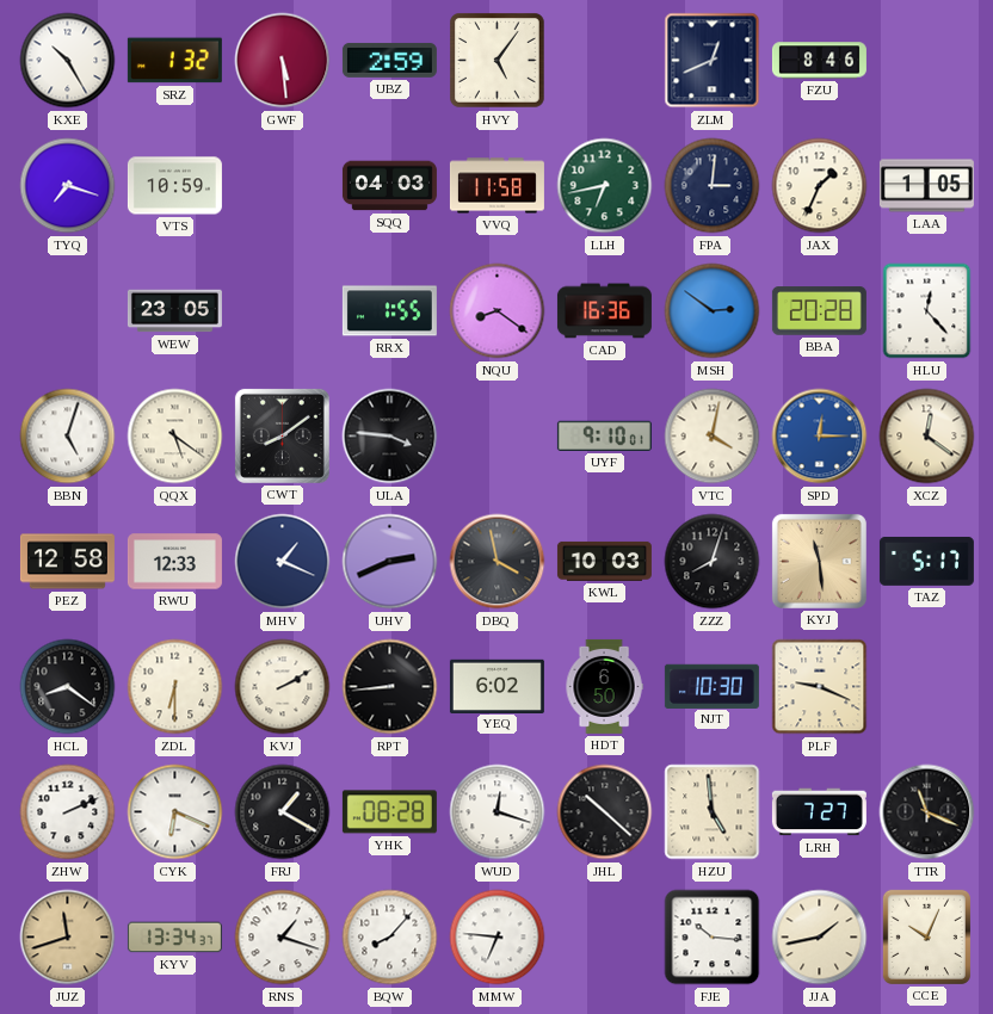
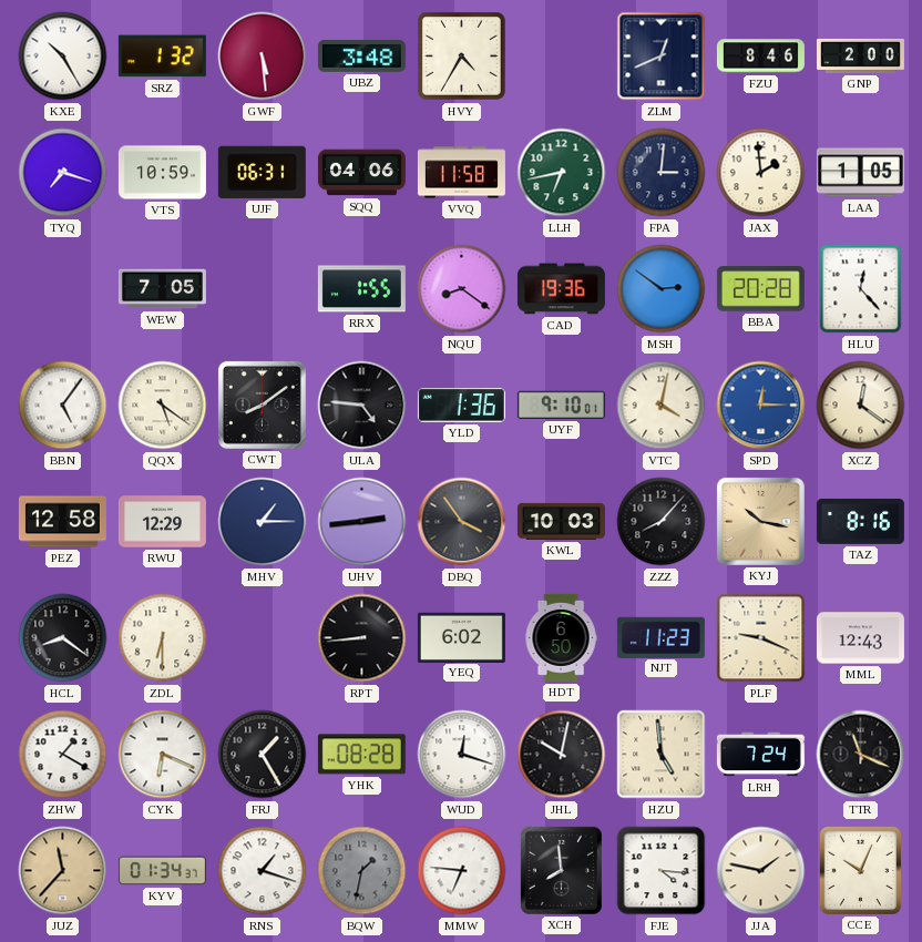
UBZ: 2:59 -> 3:48 (361, 57)
HVY: 5:06 -> 4:35 (462, 57)
GNP: none -> 2:00 (860, 55)
UJF: none -> 06:31 (262, 172)
SQQ: 04:03 -> 04:06 (361, 173)
JAX: 1:34 -> 1:59 (761, 173)
WEW: 23:05 -> 7:05 (162, 289)
CAD: 16:36 -> 19:36 (561, 289)
BBN: 5:03 -> 5:06 (63, 406)
ULA: 3:46 -> 4:46 (362, 406)
YLD: none -> 1:36 (461, 406)
RWU: 12:33 -> 12:29 (162, 522)
MHV: 1:19 -> 1:15 (263, 522)
UHV: 2:41 -> 2:44 (362, 522)
DBQ: 3:58 -> 3:54 (462, 522)
ZZZ: 8:03 -> 8:07 (662, 522)
KYJ: 11:29 -> 10:17 (760, 521)
TAZ: 5:17 -> 8:16 (860, 522)
KVJ: 2:10 -> none (283, 687)
NJT: 10:30 -> 11:23 (660, 637)
MML: none -> 12:43 (860, 638)
ZHW: 2:11 -> 1:20 (63, 755)
FRJ: 1:20 -> 1:25 (263, 755)
JHL: 10:22 -> 10:02 (562, 755)
LRH: 7:27 -> 7:24 (760, 755)
JUZ: 11:42 -> 11:37 (63, 871)
KYV: 13:34 -> 01:34 (162, 871)
BQW: 8:07 -> 1:32 (362, 871)
BQW dial: white -> grey (362, 871)
XCH: none -> 7:59 (561, 870)
FJE: 10:16 -> 4:16 (662, 871)
JJA: 1:43 -> 1:47 (761, 871)
